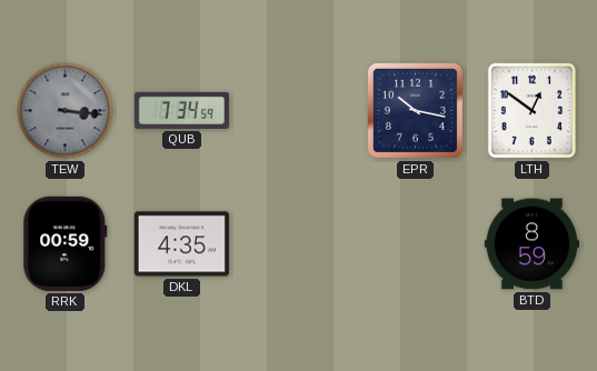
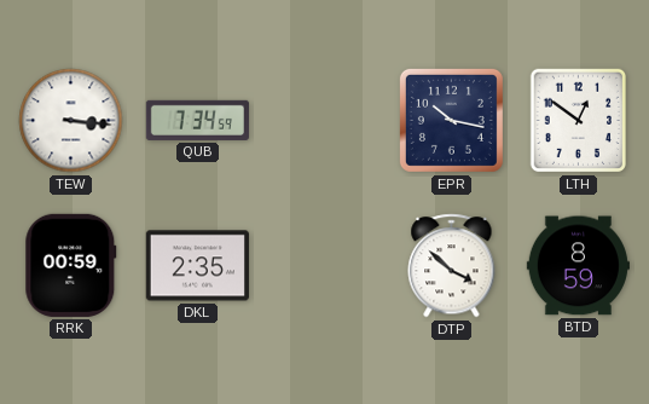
TEW dial: grey -> white (71, 121)
DKL: 4:35 -> 2:35 (197, 266)
DTP: none -> 3:52 (452, 266)
